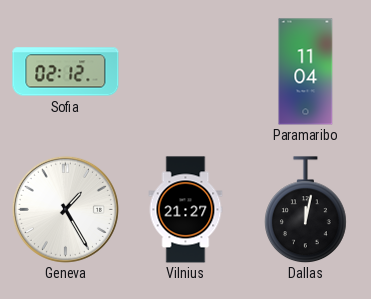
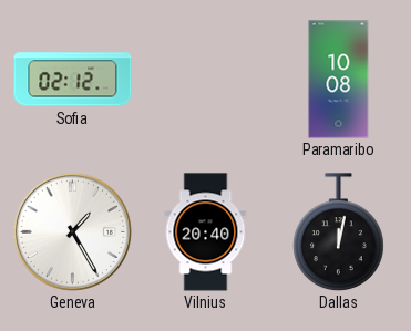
Paramaribo: 11:04 -> 10:08 (339, 80)
Vilnius: 21:27 -> 20:40 (206, 232)
